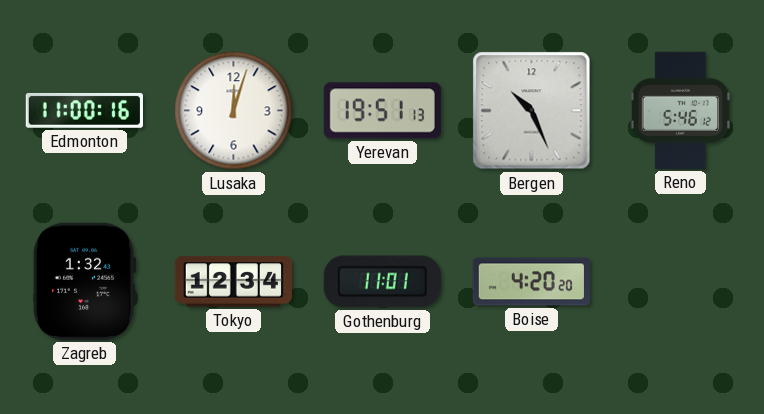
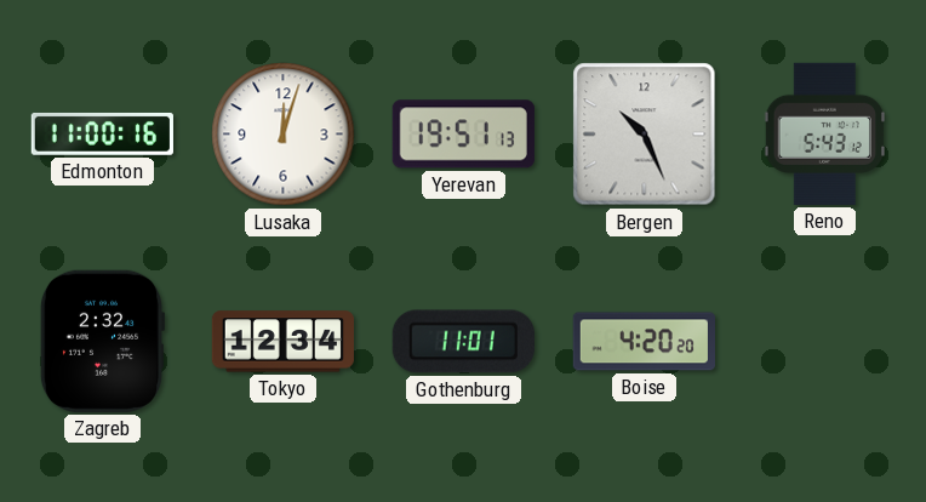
Reno: 5:46 -> 5:43 (824, 133)
Zagreb: 1:32 -> 2:32 (102, 341)
